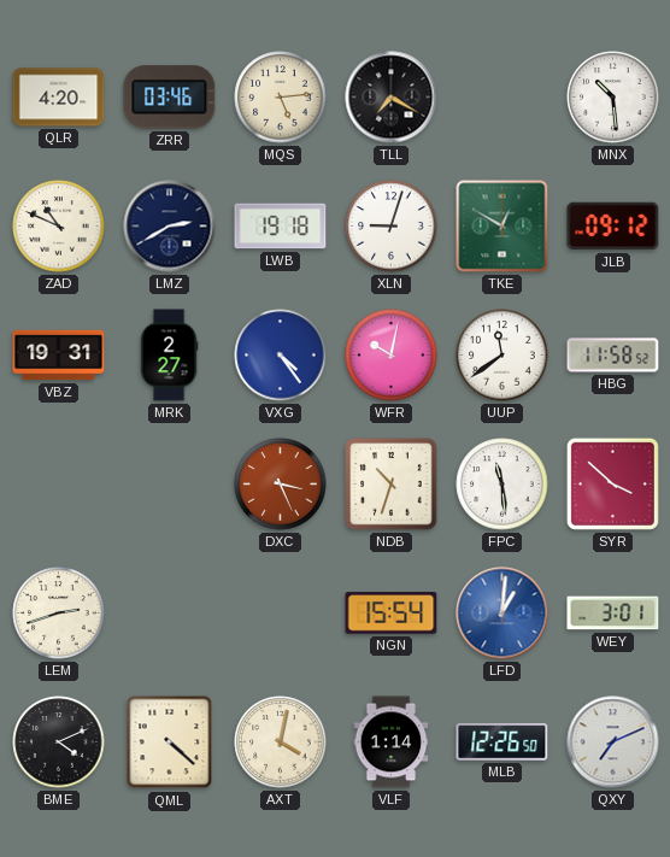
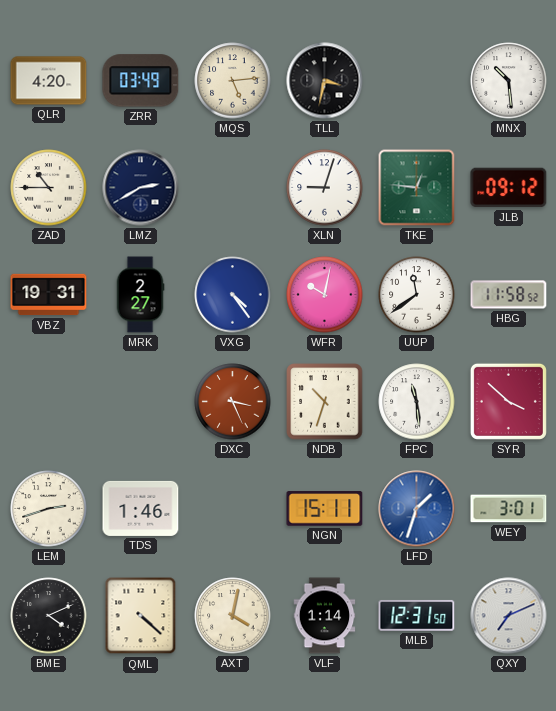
ZRR: 03:46 -> 03:49 (141, 81)
TLL: 7:20 -> 3:32 (325, 81)
ZAD: 10:49 -> 10:45 (49, 188)
LWB: 19:18 -> none (281, 227)
TKE: 12:50 -> 12:46 (417, 188)
TDS: none -> 1:46 (141, 508)
NGN: 15:54 -> 15:11 (325, 509)
LFD: 1:01 -> 1:33 (417, 509)
MLB: 12:26 -> 12:31 (417, 615)
